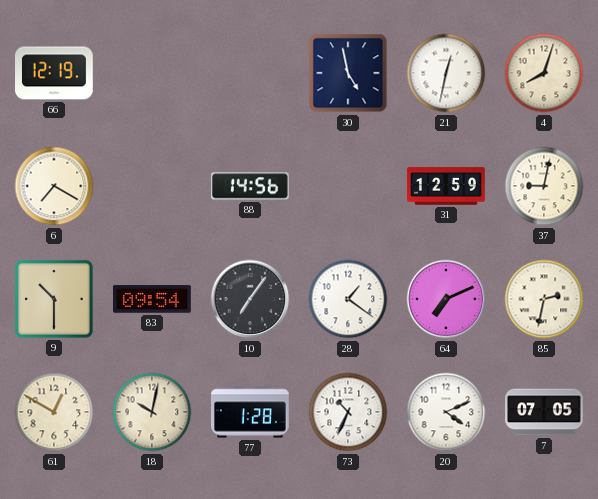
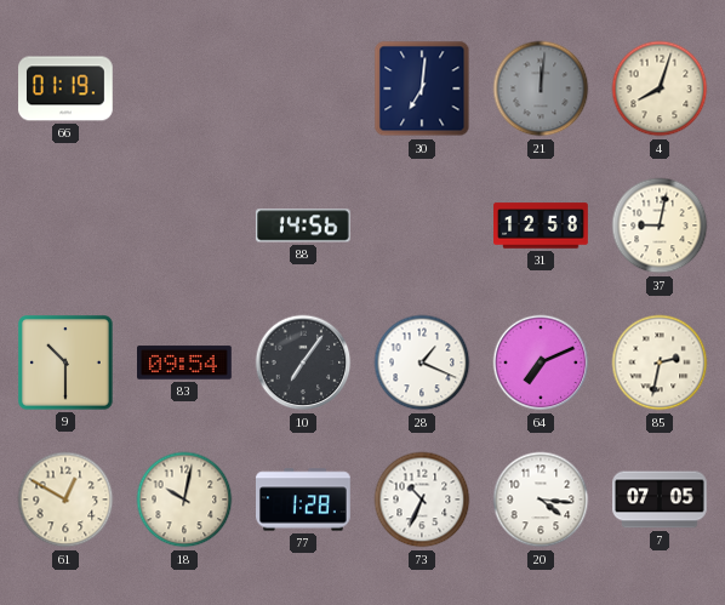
66: 12:19 -> 01:19 (67, 89)
30: 4:58 -> 7:01 (422, 89)
21: 12:32 -> 12:01 (541, 89)
21 dial: white -> grey (541, 89)
6: 7:20 -> none (54, 186)
31: 12:59 -> 12:58 (541, 226)
28: 1:21 -> 1:19 (422, 363)
20: 4:11 -> 4:16 (541, 500)
